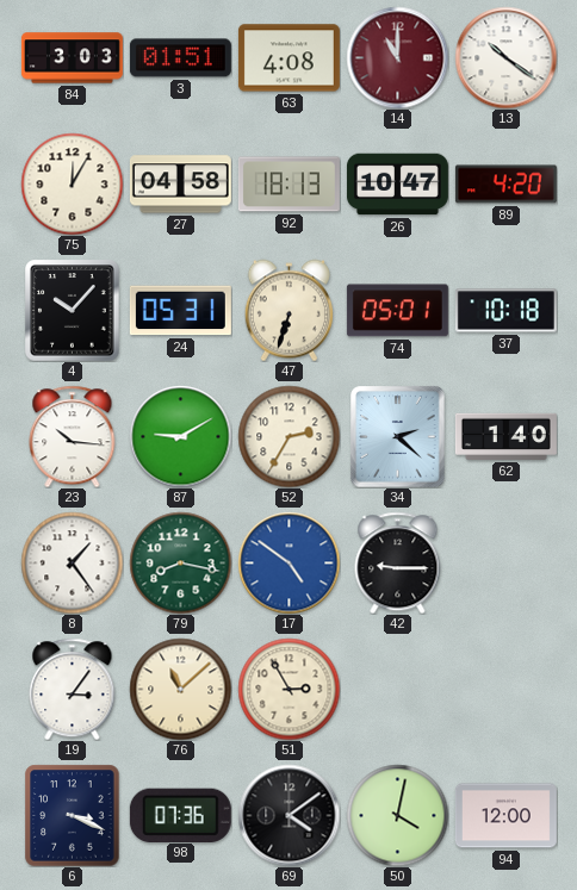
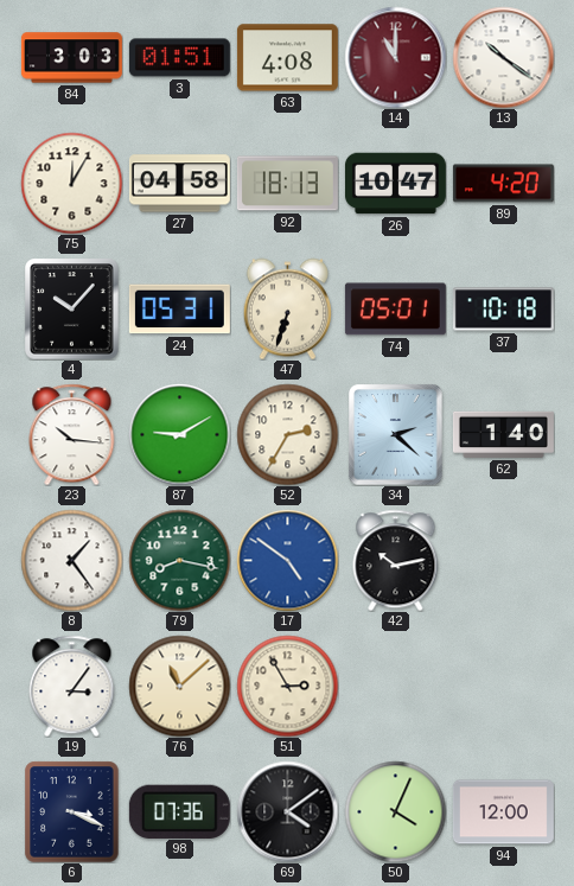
42: 9:15 -> 10:13 (396, 560)
50: 4:02 -> 4:04 (395, 811)
